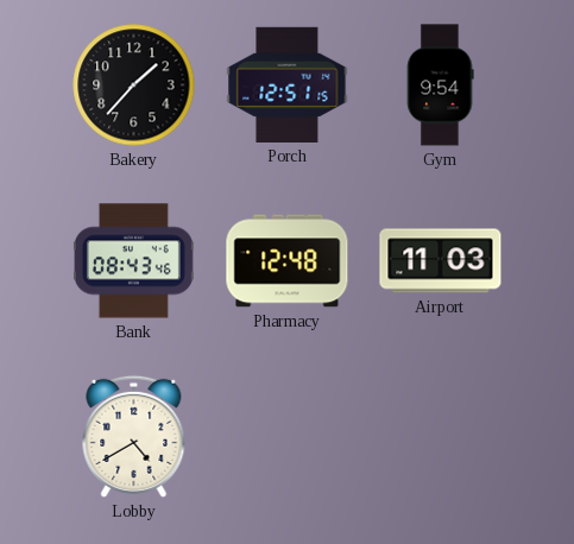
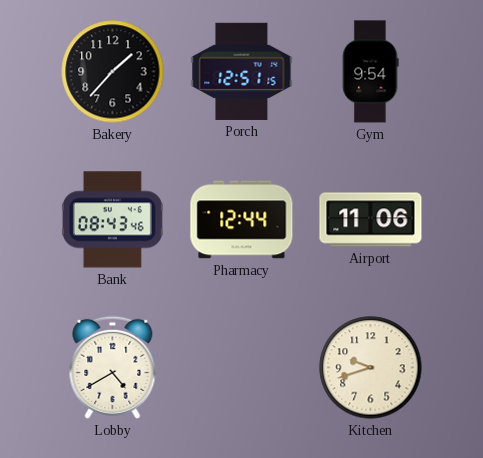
Pharmacy: 12:48 -> 12:44 (242, 220)
Airport: 11:03 -> 11:06 (371, 220)
Kitchen: none -> 9:42 (371, 368)
